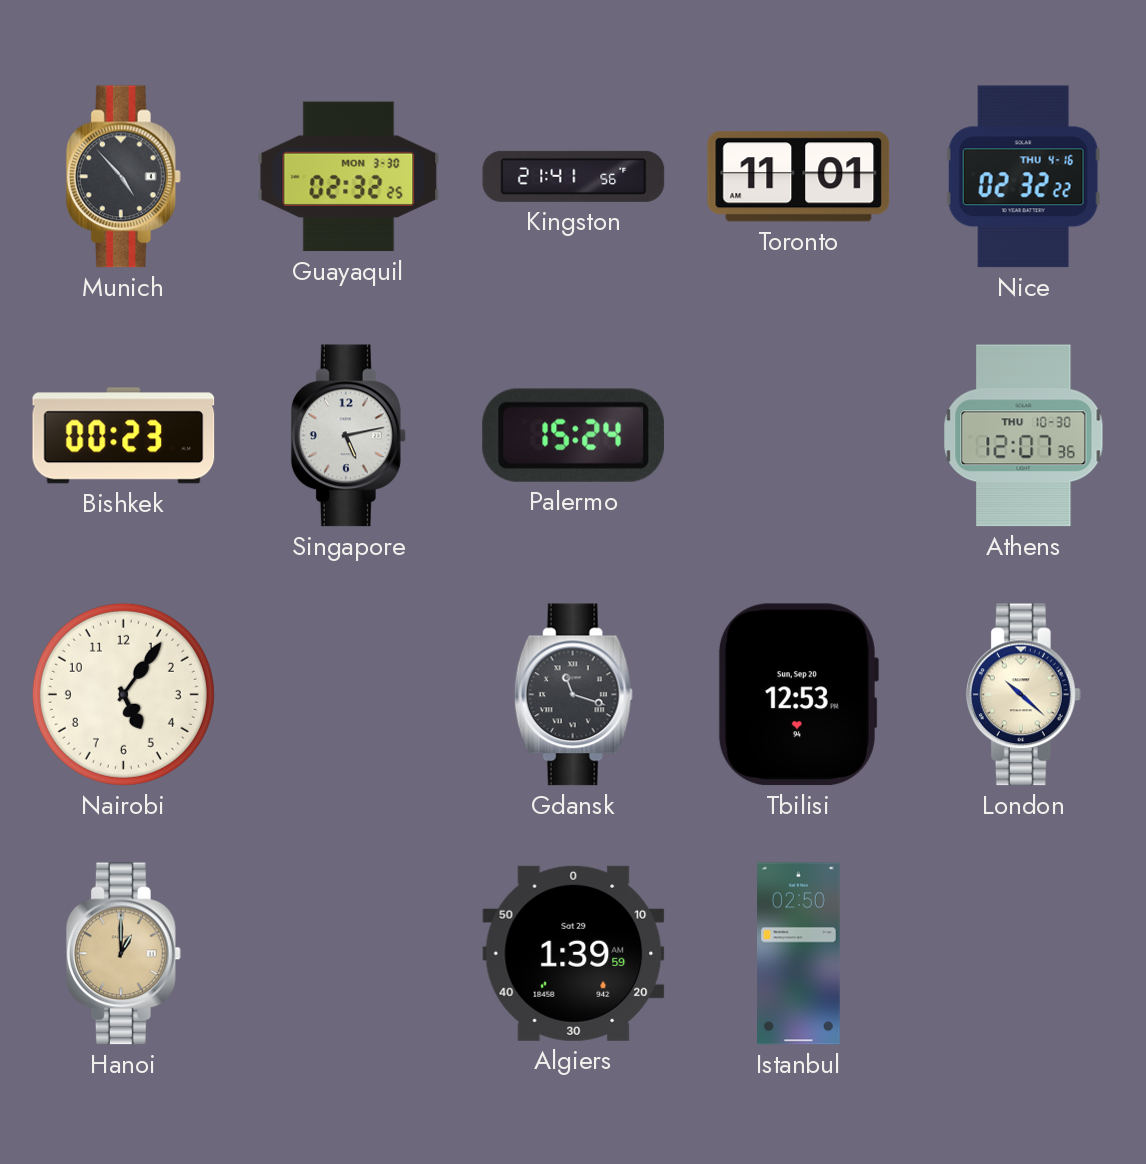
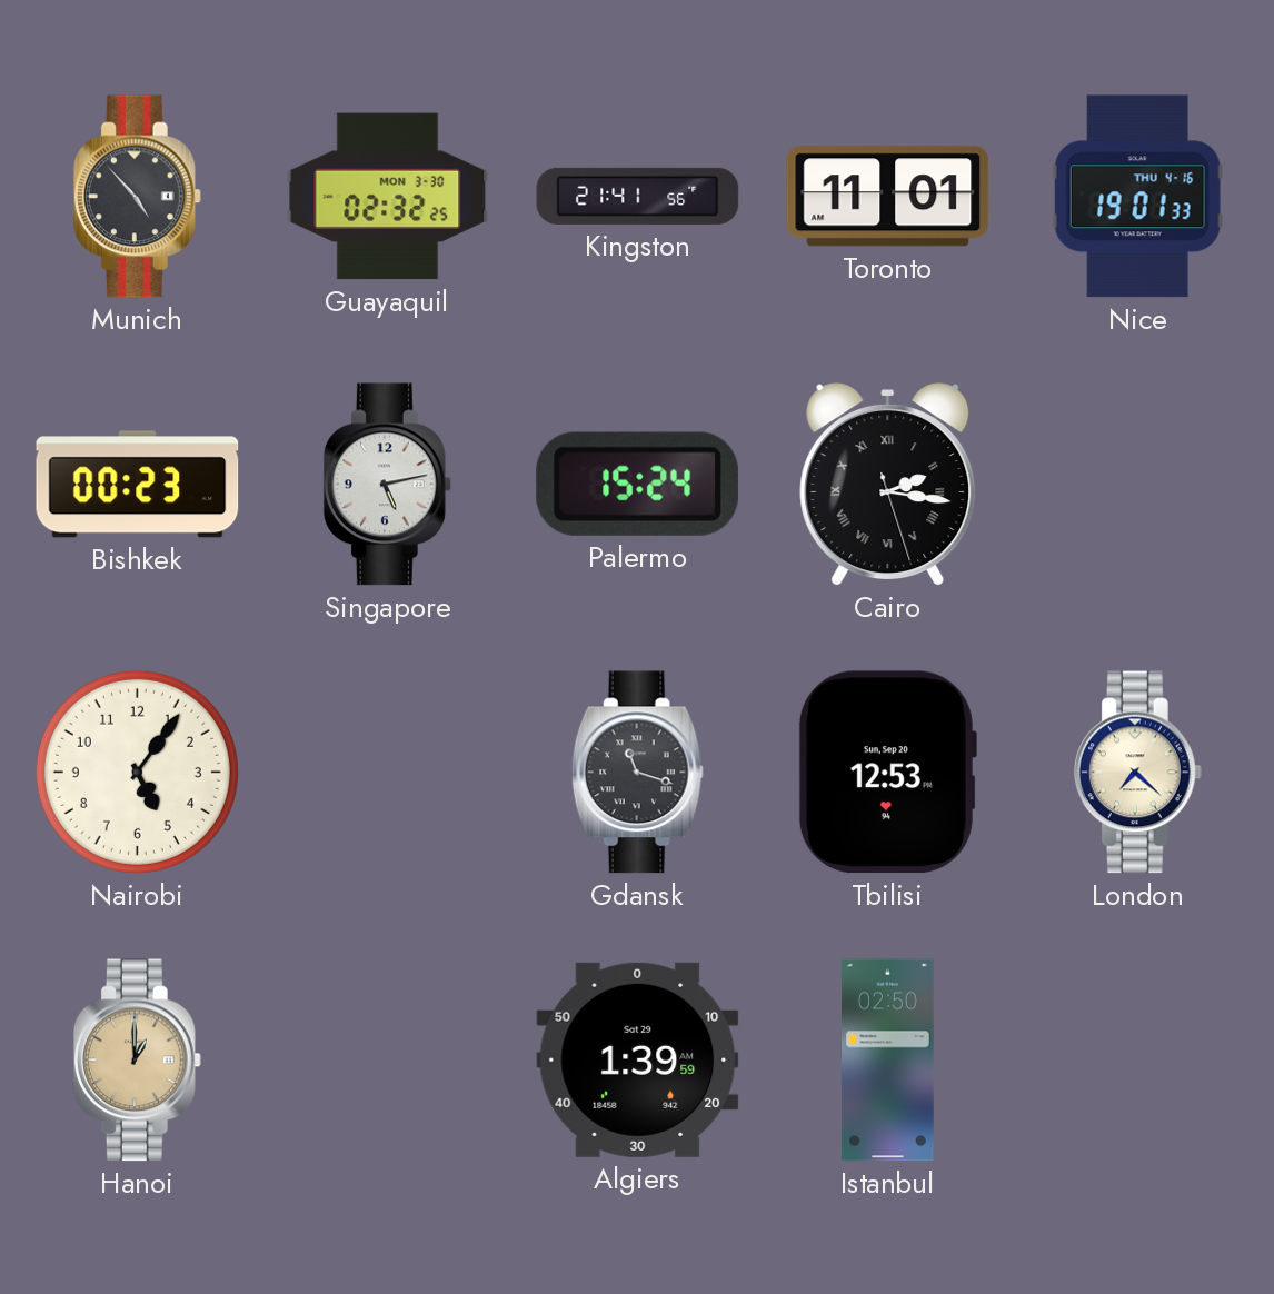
Nice: 02:32 -> 19:01 (1137, 197)
Cairo: none -> 2:16 (888, 485)
Athens: 12:07 -> none (1024, 436)
London: 10:22 -> 7:22 (1137, 773)
